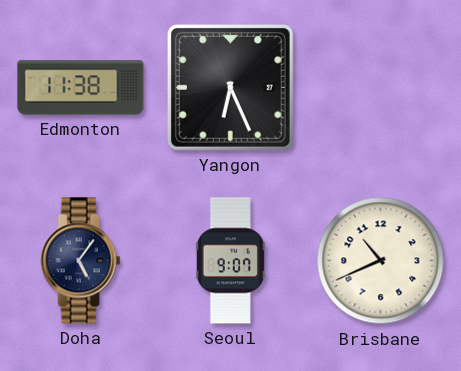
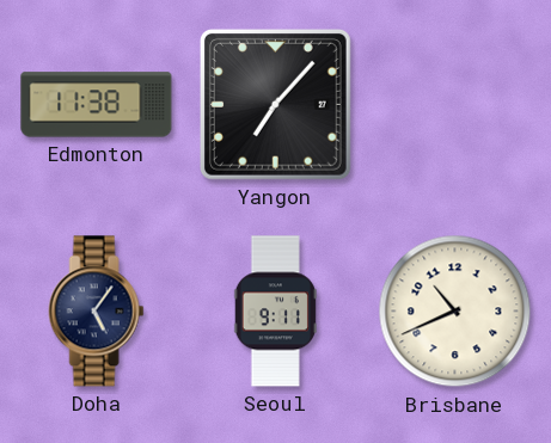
Yangon: 6:26 -> 7:07 (275, 104)
Seoul: 9:07 -> 9:11 (275, 312)
